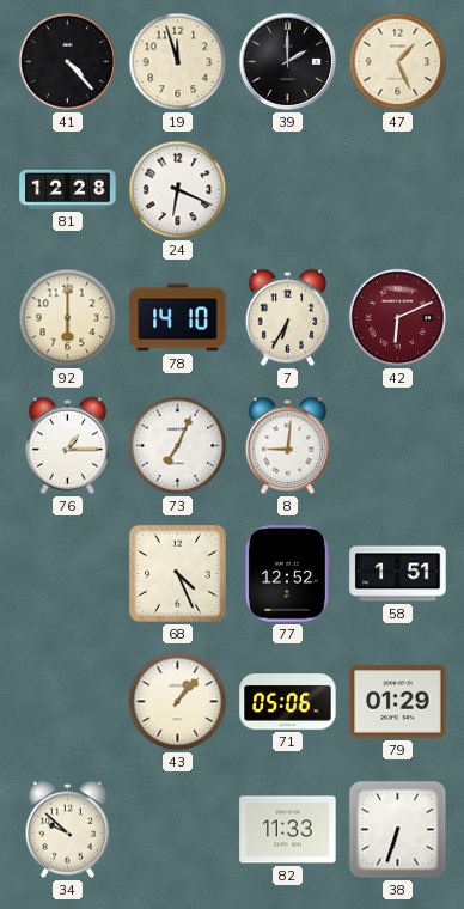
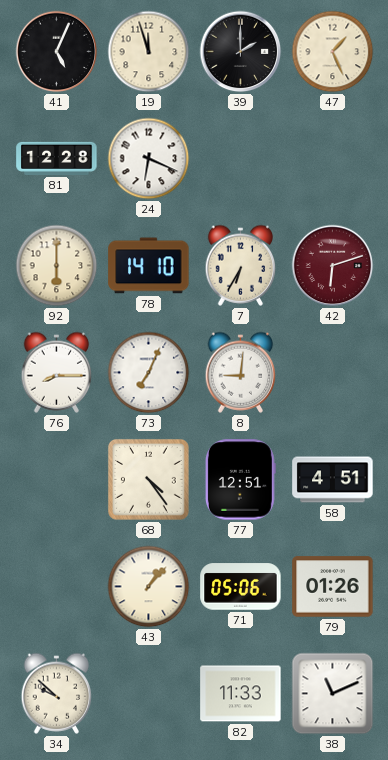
41: 4:23 -> 5:04 (57, 52)
42: 6:11 -> 6:12 (333, 266)
76: 1:15 -> 8:15 (57, 372)
68: 4:26 -> 4:24 (148, 479)
77: 12:52 -> 12:51 (240, 480)
58: 1:51 -> 4:51 (333, 480)
79: 01:29 -> 01:26 (333, 587)
38: 6:33 -> 11:11 (333, 694)
